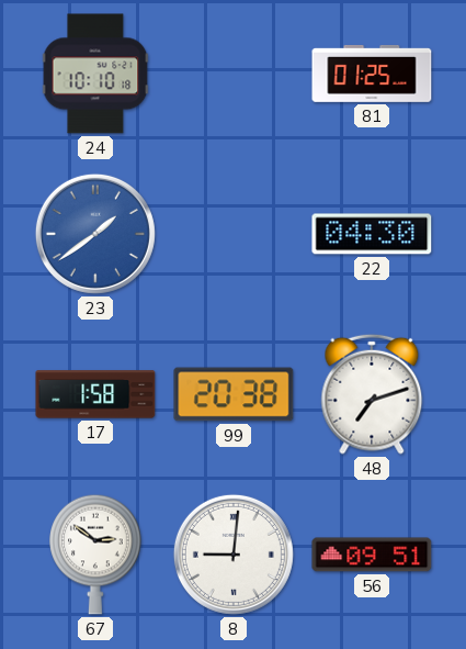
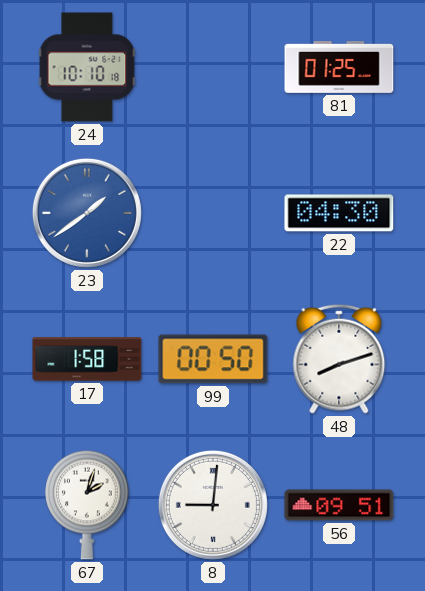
99: 20:38 -> 00:50 (213, 359)
48: 7:12 -> 8:12 (339, 359)
67: 2:51 -> 2:03 (87, 505)
